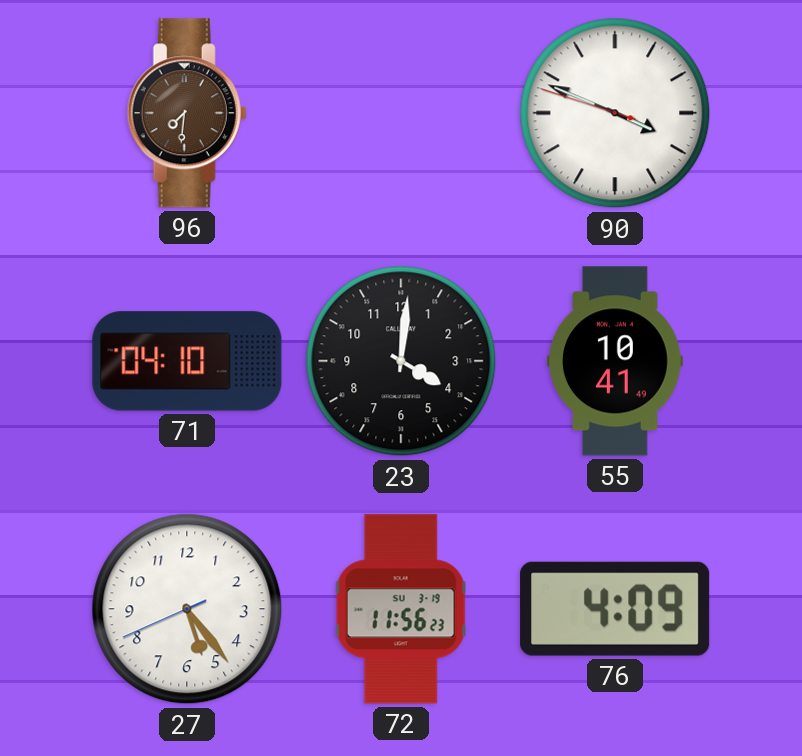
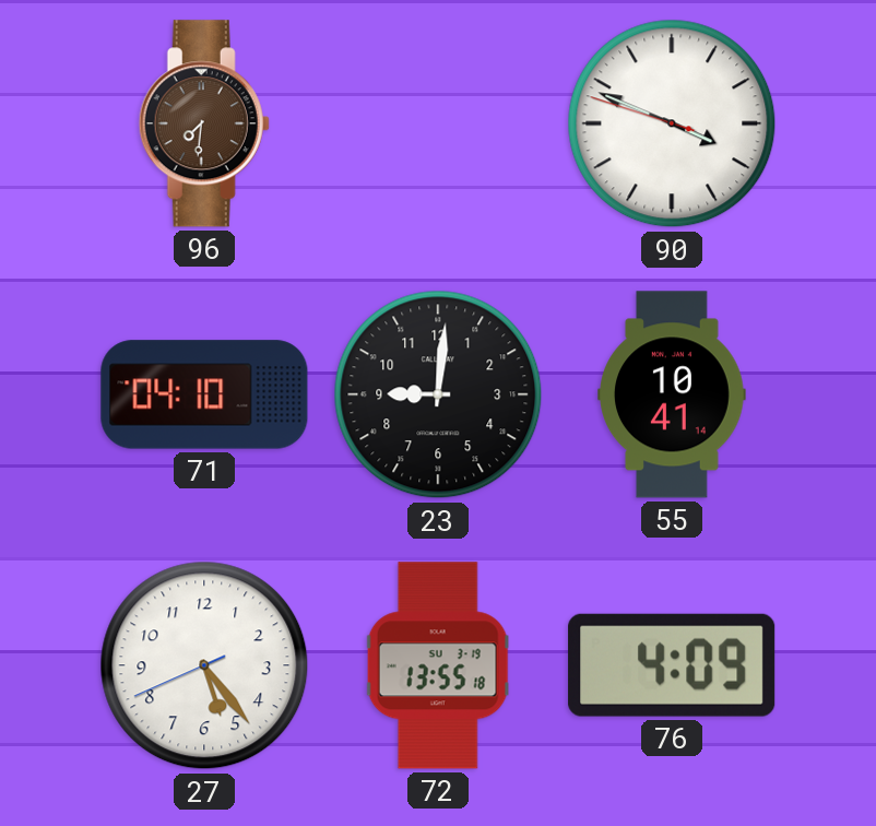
23: 4:01 -> 9:01 (438, 394)
55: 10:41:49 -> 10:41:14 (672, 394)
72: 11:56 -> 13:55 (438, 665)
